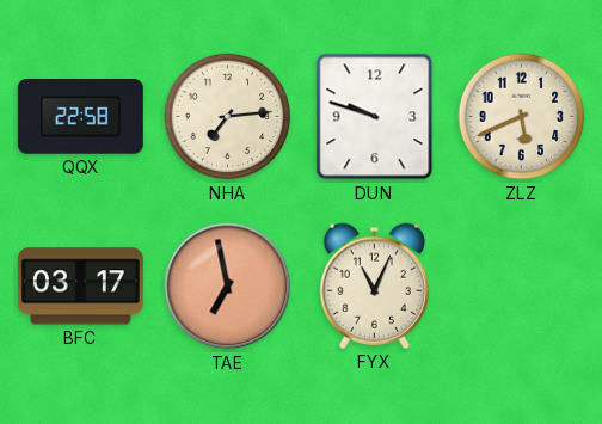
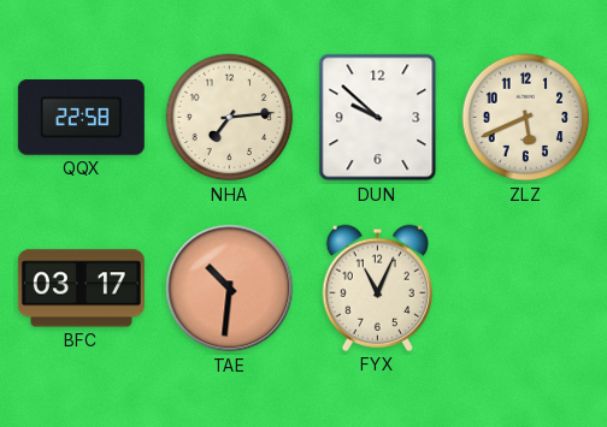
DUN: 9:48 -> 9:52 (378, 118)
TAE: 6:58 -> 10:31 (230, 289)
